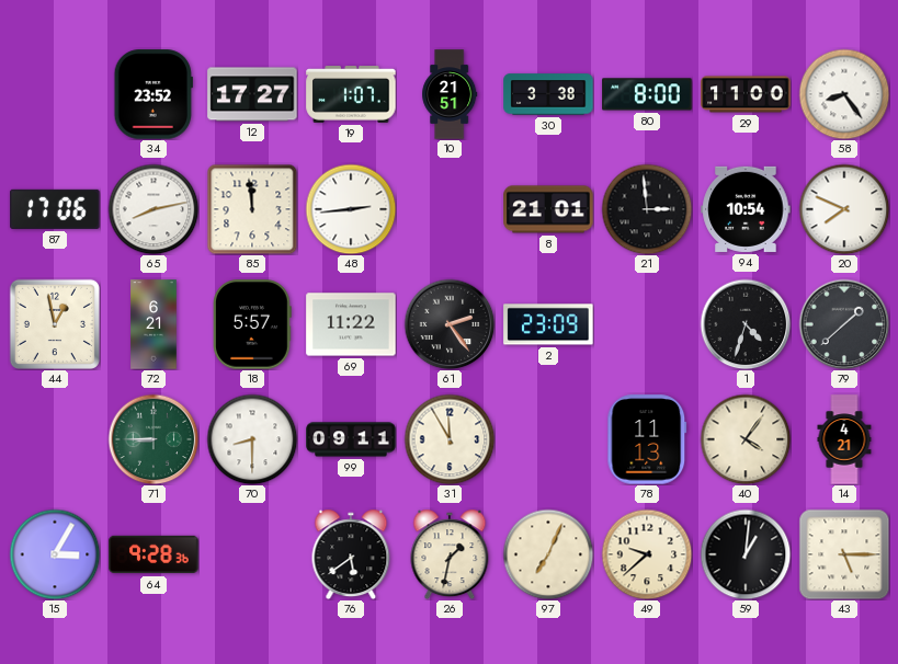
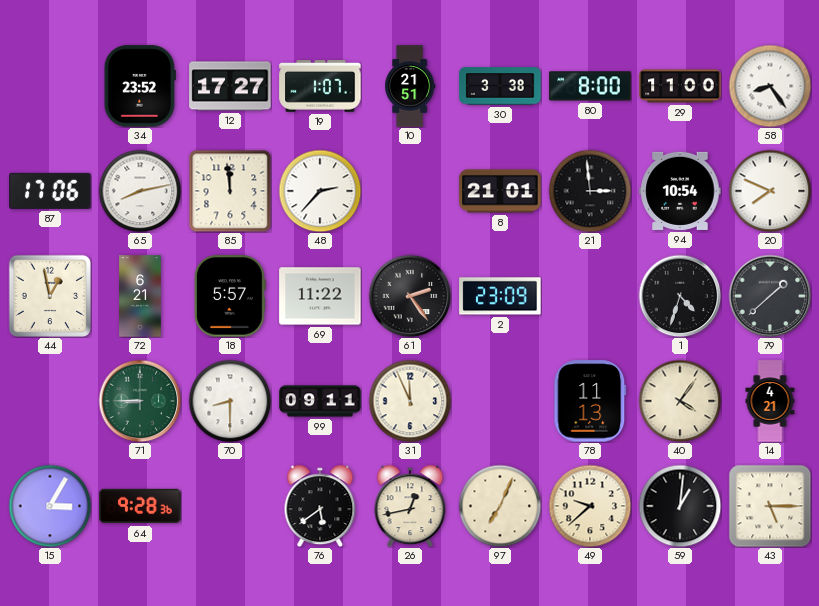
48: 2:44 -> 2:37 (320, 191)
31: 11:55 -> 11:56 (410, 401)
26: 1:32 -> 12:43 (410, 506)
